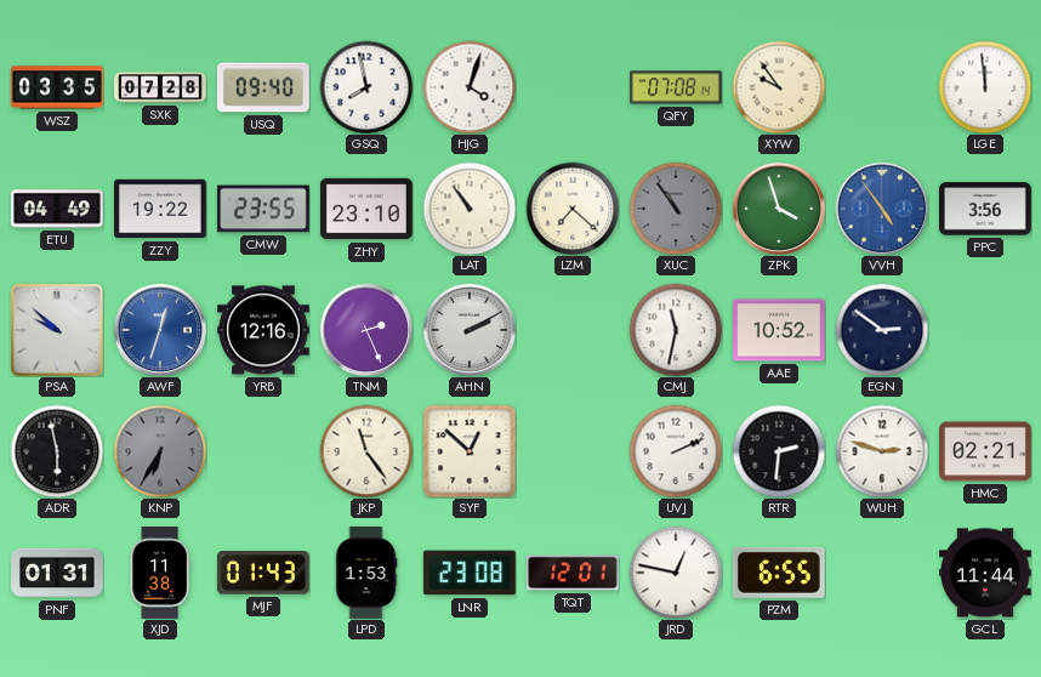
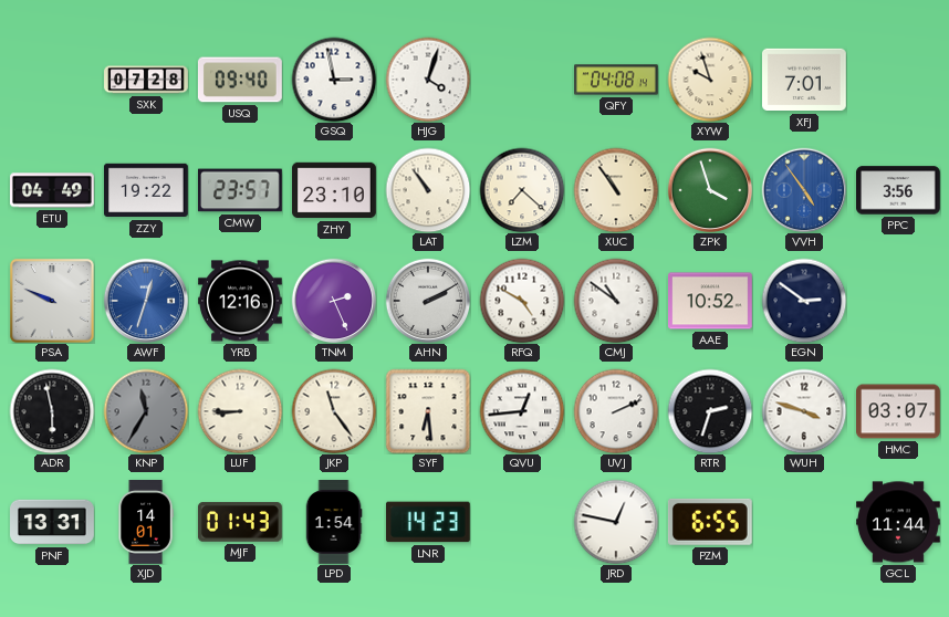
WSZ: 03:35 -> none (58, 87)
GSQ: 7:58 -> 2:58 (334, 80)
QFY: 07:08 -> 04:08 (617, 80)
XYW: 9:54 -> 9:57 (710, 80)
XFJ: none -> 7:01 (805, 80)
LGE: 11:59 -> none (985, 87)
CMW: 23:55 -> 23:57 (241, 190)
XUC dial: grey -> cream (616, 190)
PSA: 9:52 -> 9:49 (52, 301)
RFQ: none -> 4:50 (522, 301)
CMJ: 11:32 -> 10:51 (616, 301)
KNP: 6:35 -> 11:35 (146, 411)
LUF: none -> 8:45 (240, 411)
SYF: 12:52 -> 6:29 (428, 411)
QVU: none -> 12:44 (522, 411)
RTR: 2:31 -> 2:33 (710, 411)
WUH: 2:48 -> 3:48 (804, 411)
HMC: 02:21 -> 03:07 (899, 411)
PNF: 01:31 -> 13:31 (52, 522)
XJD: 11:38 -> 14:01 (146, 522)
LPD: 1:53 -> 1:54 (334, 523)
LNR: 23:08 -> 14:23 (428, 522)
TQT: 12:01 -> none (574, 573)
